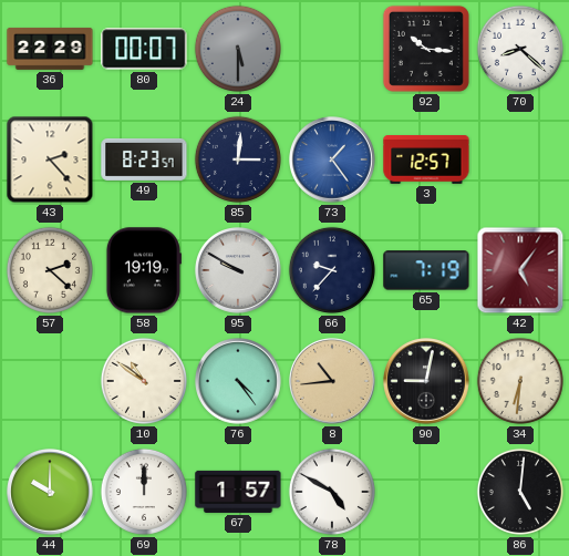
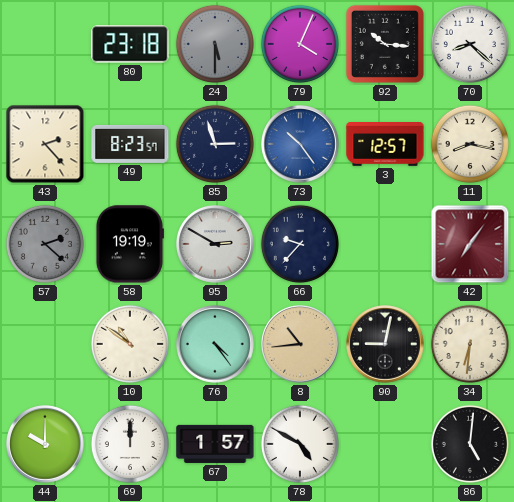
36: 22:29 -> none (50, 49)
80: 00:07 -> 23:18 (130, 44)
79: none -> 4:04 (300, 44)
85: 3:01 -> 2:57 (215, 144)
73: 1:24 -> 10:24 (301, 145)
11: none -> 8:17 (470, 144)
57 dial: cream -> grey (45, 244)
95: 9:50 -> 2:50 (216, 245)
65: 7:19 -> none (426, 270)
42: 5:06 -> 7:06 (470, 244)
